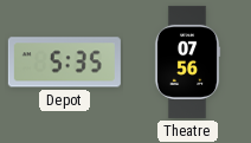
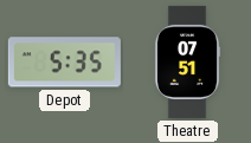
Theatre: 07:56 -> 07:51 (187, 61)
